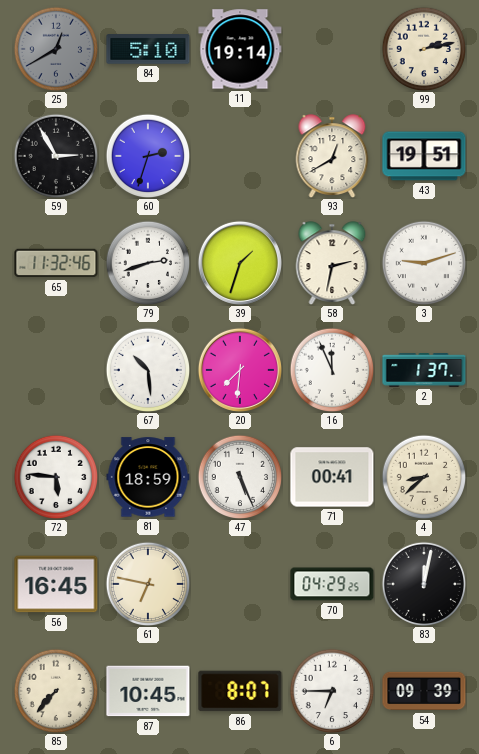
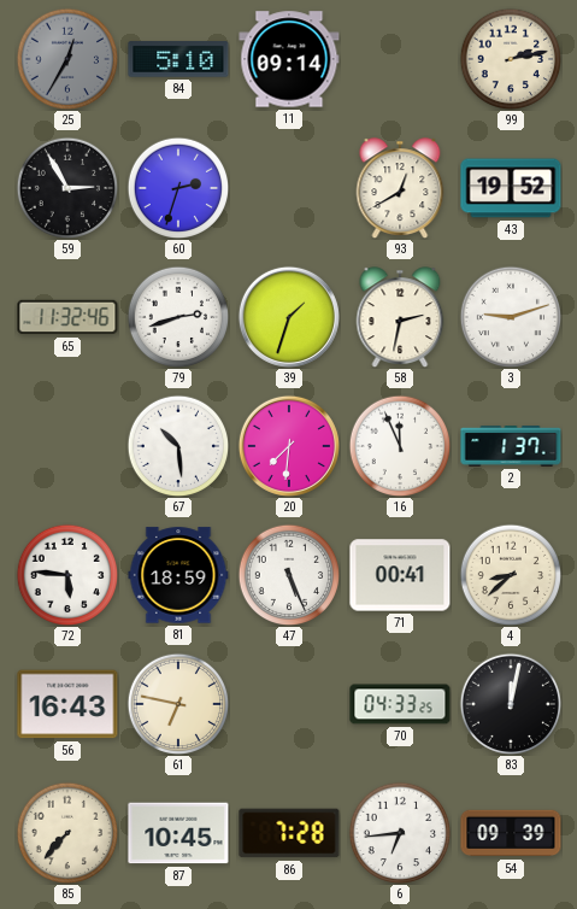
25: 12:40 -> 12:35 (67, 59)
11: 19:14 -> 09:14 (289, 59)
43: 19:51 -> 19:52 (511, 188)
56: 16:45 -> 16:43 (67, 704)
70: 04:29 -> 04:33 (400, 704)
86: 8:07 -> 7:28 (289, 833)
6: 6:45 -> 6:44 (400, 833)
